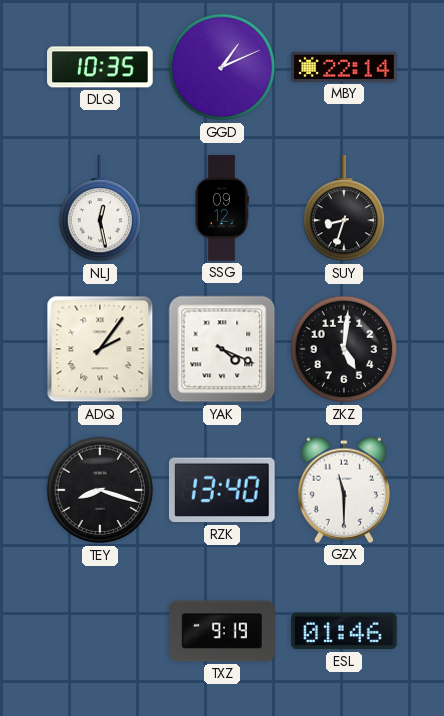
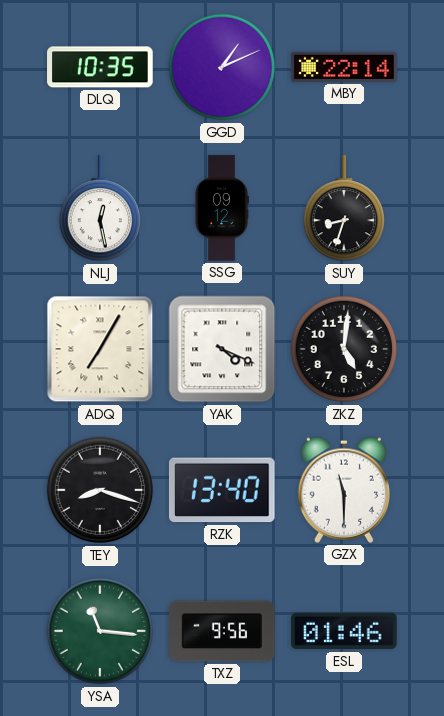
ADQ: 2:06 -> 7:05 (100, 349)
YSA: none -> 11:16 (100, 631)
TXZ: 9:19 -> 9:56 (222, 631)
